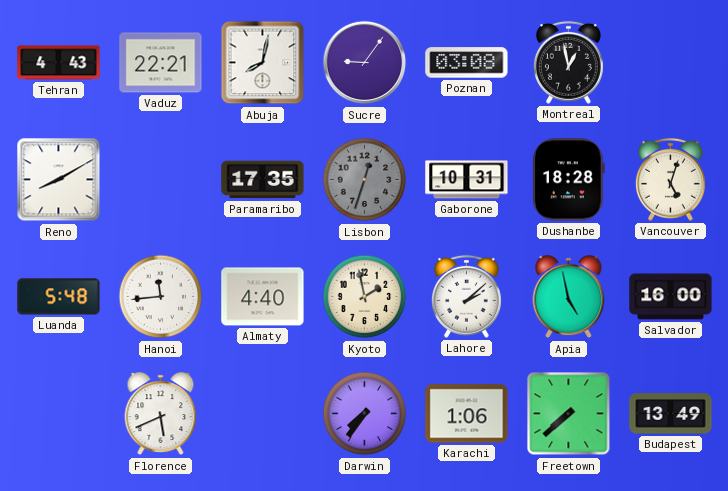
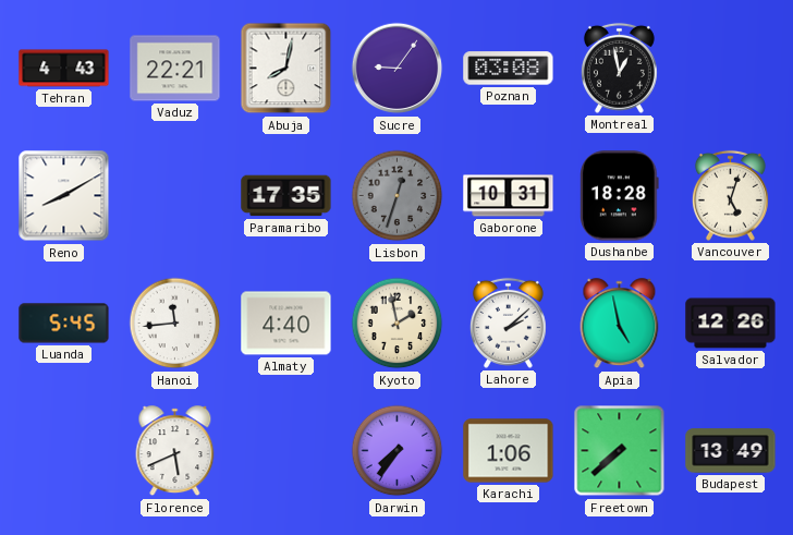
Luanda: 5:48 -> 5:45 (64, 324)
Salvador: 16:00 -> 12:26 (731, 324)
